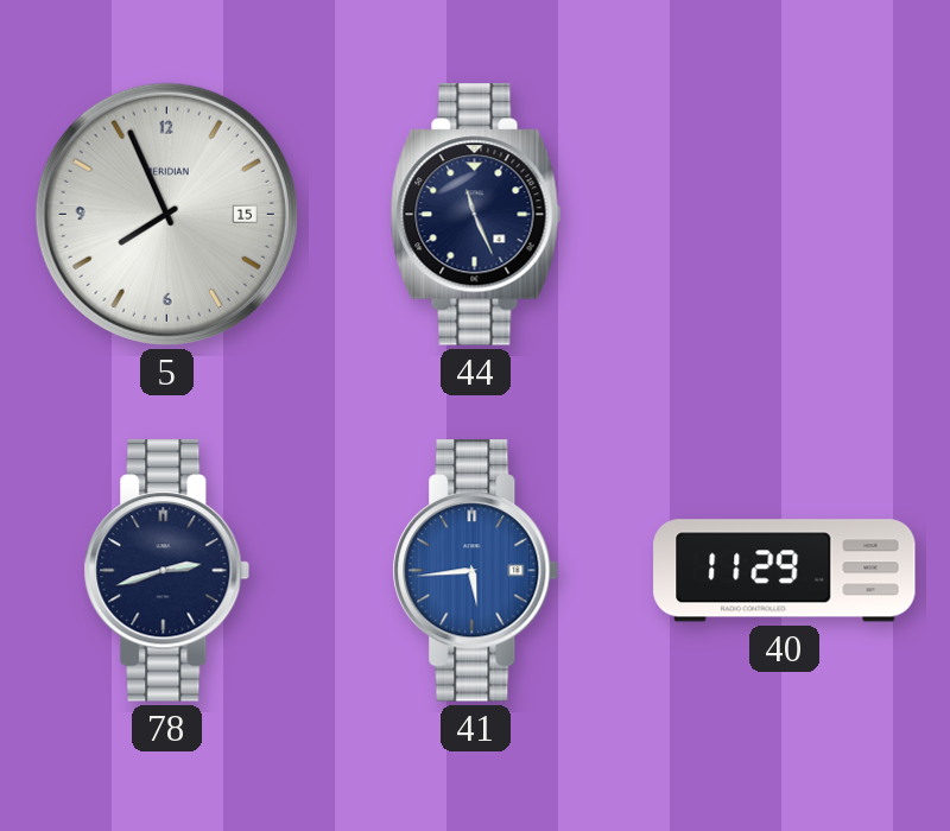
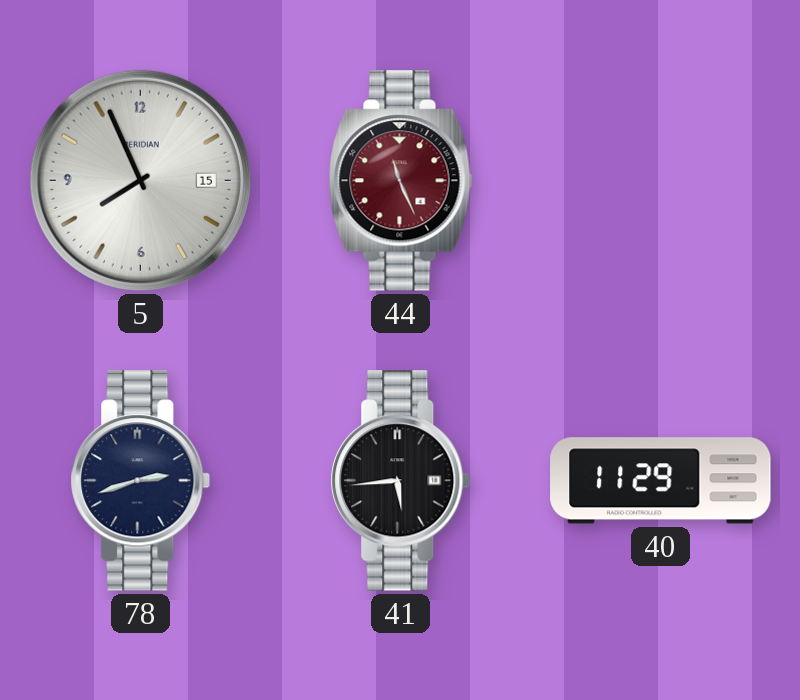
44 dial: navy -> burgundy (401, 181)
41 dial: blue -> black (401, 481)
